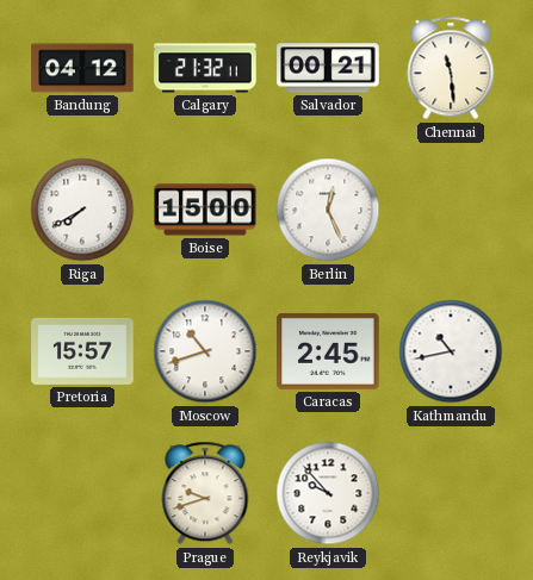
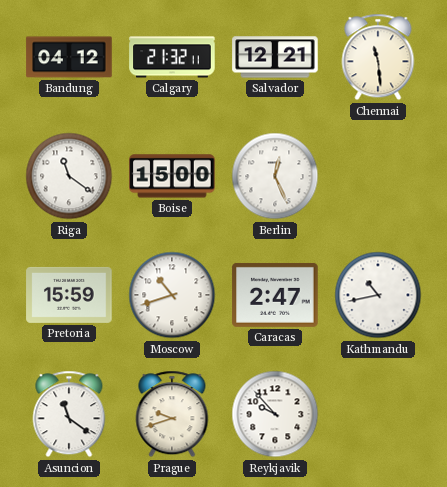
Salvador: 00:21 -> 12:21 (275, 57)
Riga: 7:40 -> 11:21 (69, 176)
Pretoria: 15:57 -> 15:59 (69, 295)
Caracas: 2:45 -> 2:47 (275, 295)
Asuncion: none -> 11:21 (69, 414)
